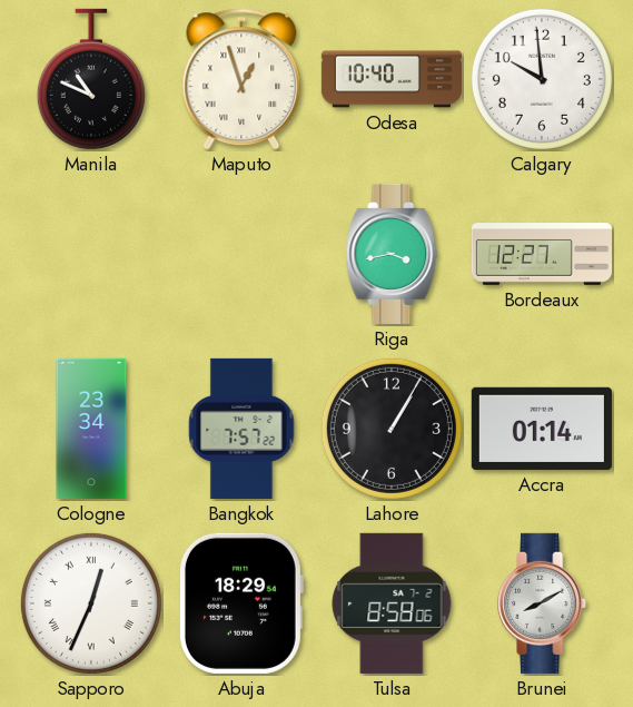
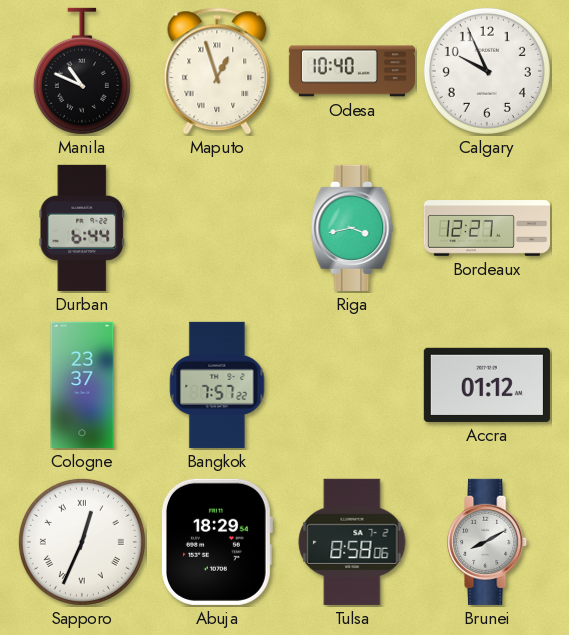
Calgary: 9:59 -> 9:56 (487, 71)
Durban: none -> 6:44 (81, 228)
Cologne: 23:34 -> 23:37 (82, 385)
Lahore: 1:05 -> none (392, 429)
Accra: 01:14 -> 01:12 (487, 385)
